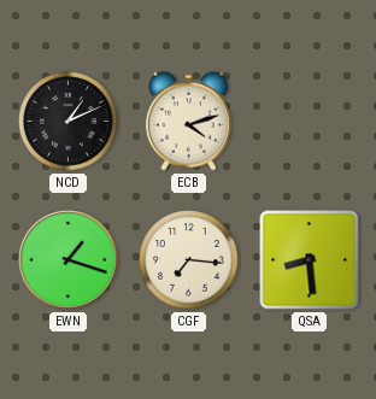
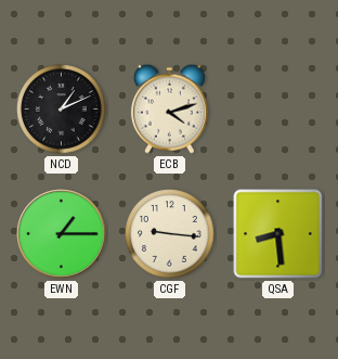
EWN: 1:18 -> 1:15 (62, 234)
CGF: 7:16 -> 9:16 (170, 234)
